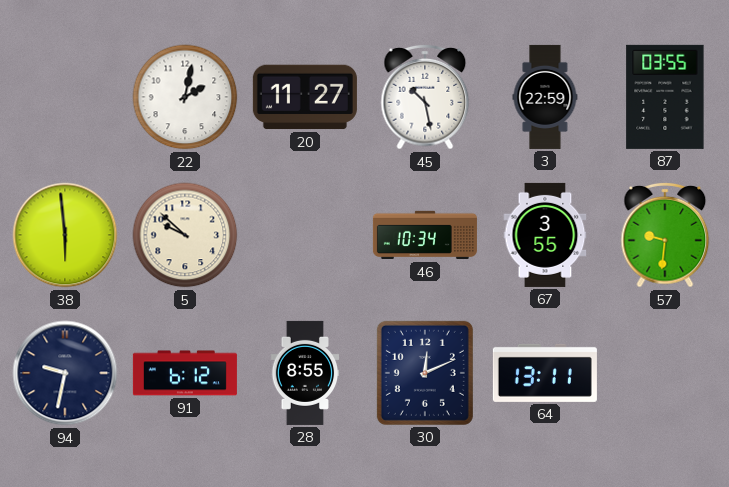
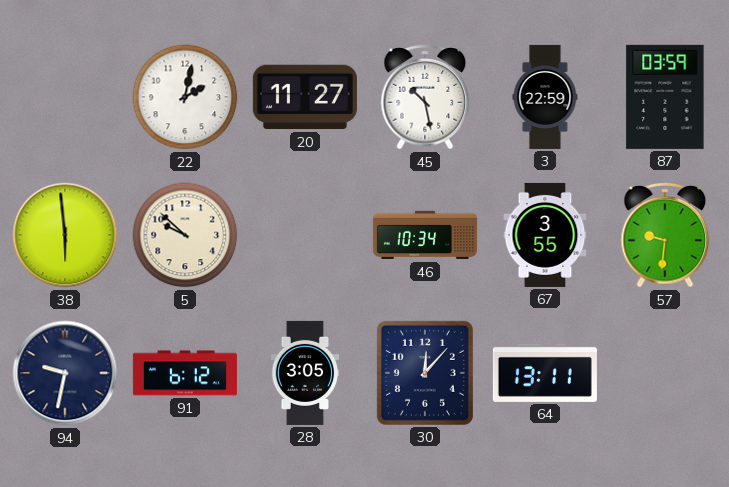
87: 03:55 -> 03:59 (665, 97)
28: 8:55 -> 3:05 (305, 373)
30: 12:11 -> 12:07 (425, 373)
